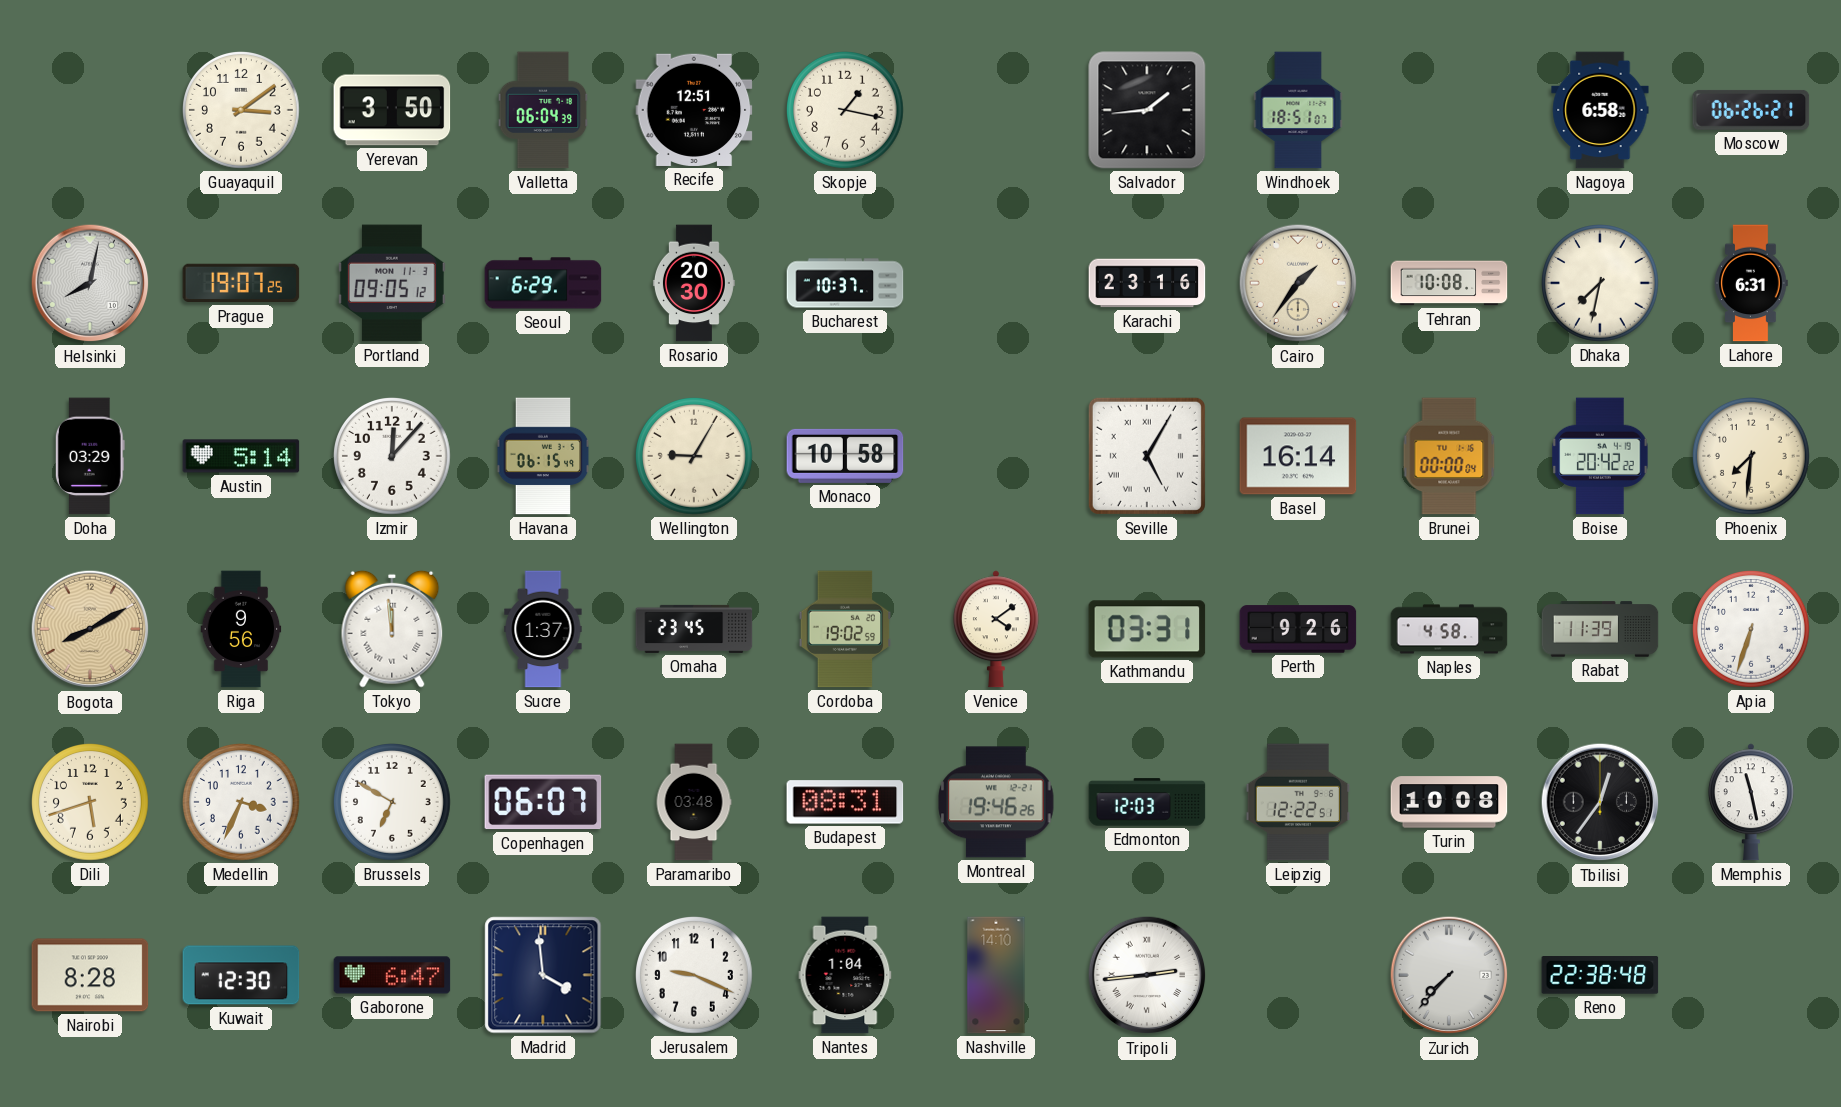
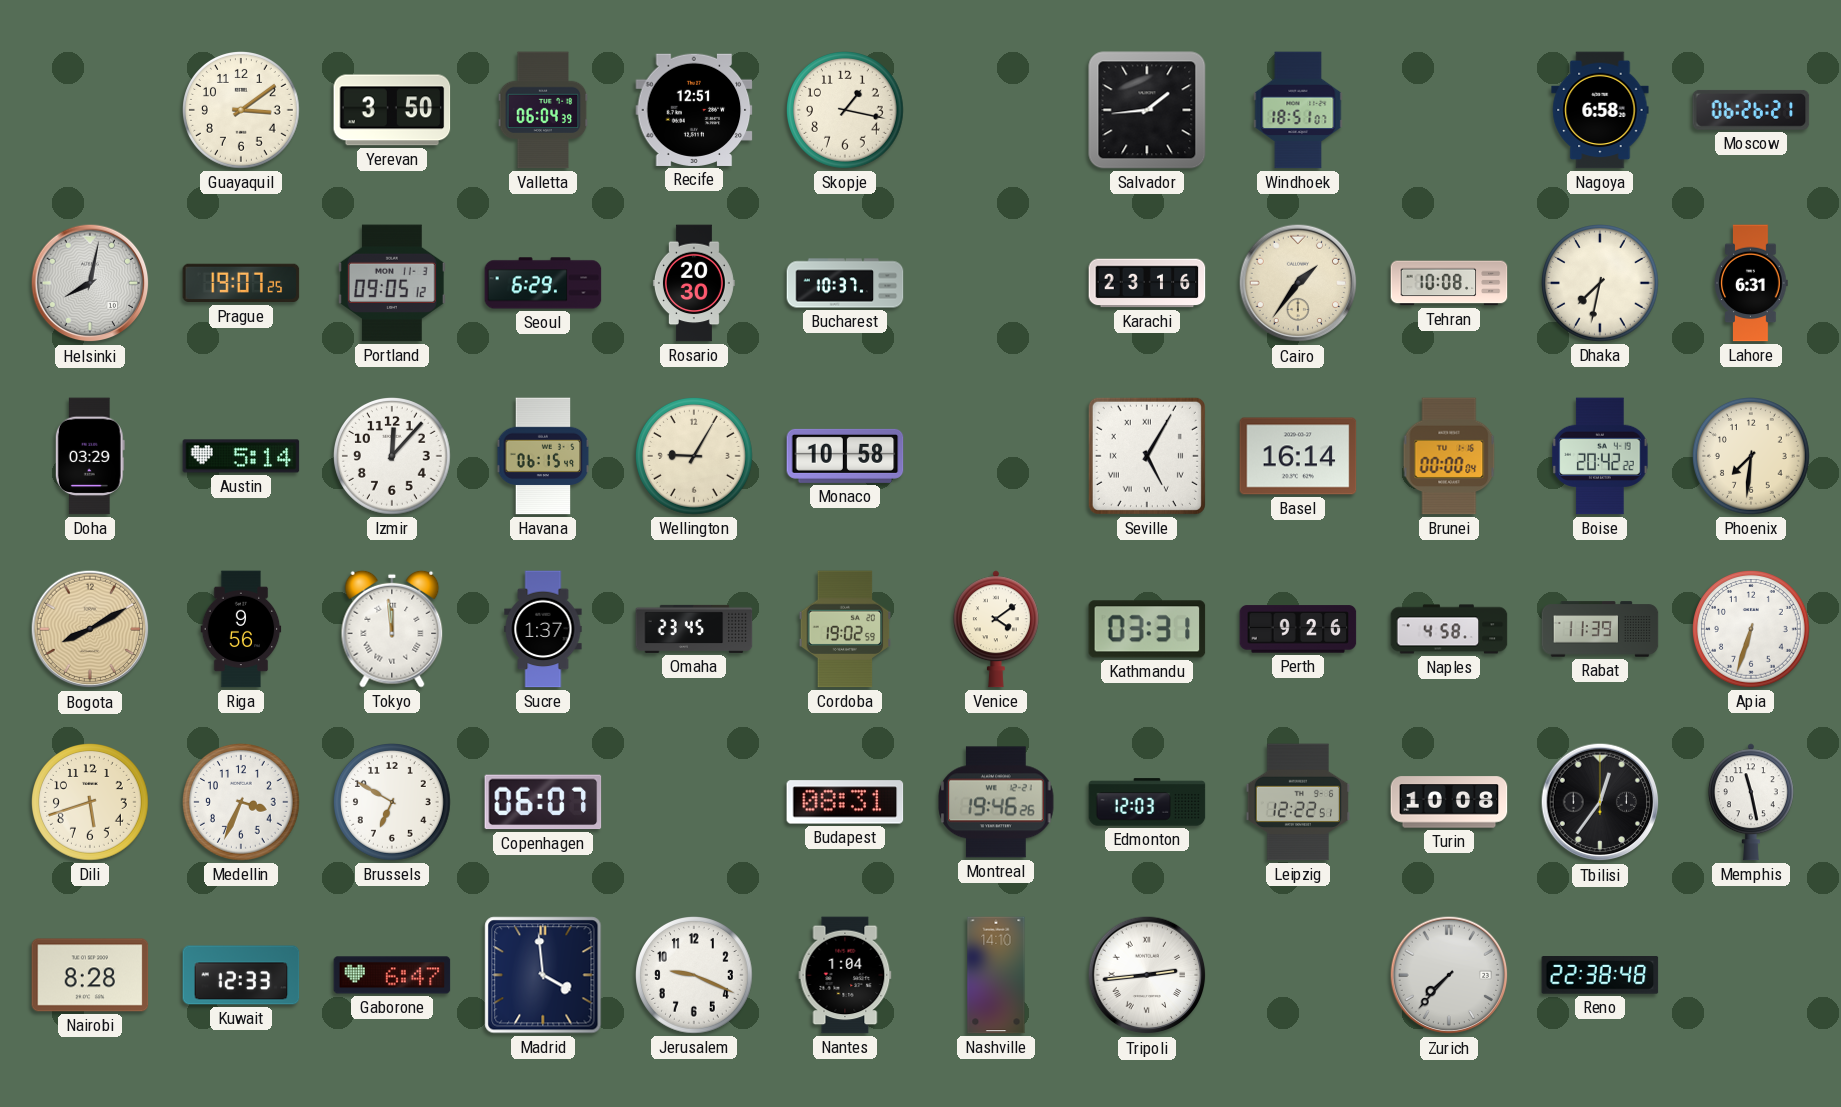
Paramaribo: 03:48 -> none (694, 802)
Kuwait: 12:30 -> 12:33 (241, 975)
